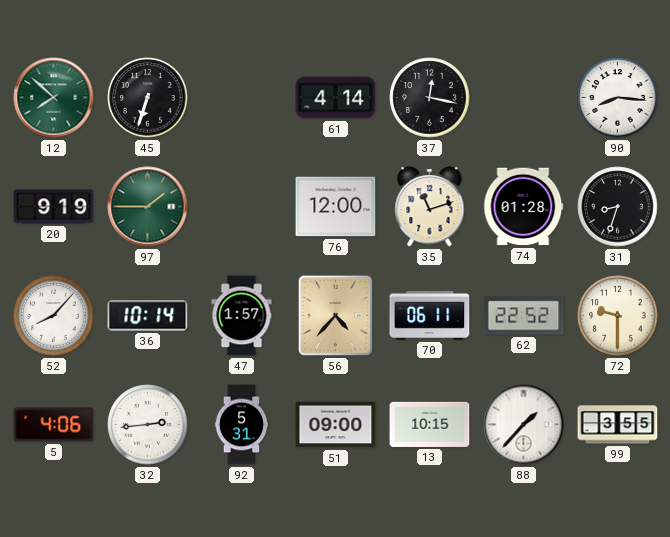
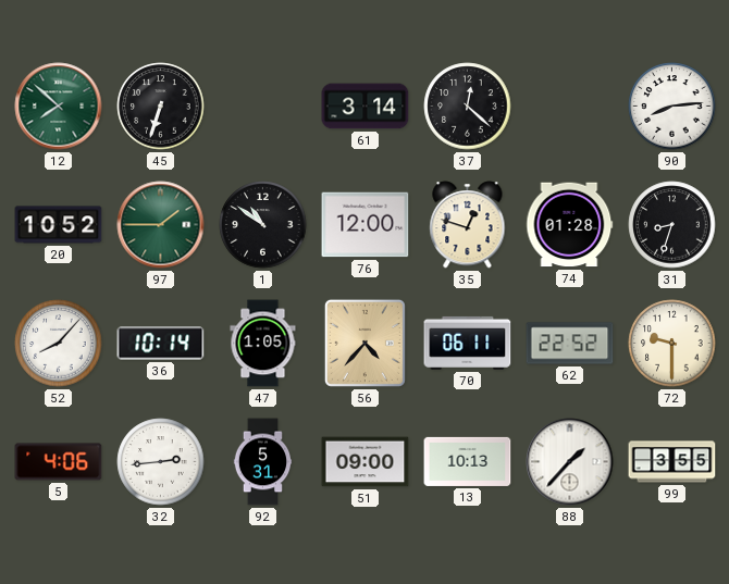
61: 4:14 -> 3:14 (366, 107)
37: 12:17 -> 12:22 (468, 107)
90: 8:16 -> 8:14 (672, 107)
20: 9:19 -> 10:52 (59, 225)
1: none -> 10:51 (263, 225)
35: 11:12 -> 12:48 (468, 225)
47: 1:57 -> 1:05 (263, 344)
13: 10:15 -> 10:13 (468, 461)
